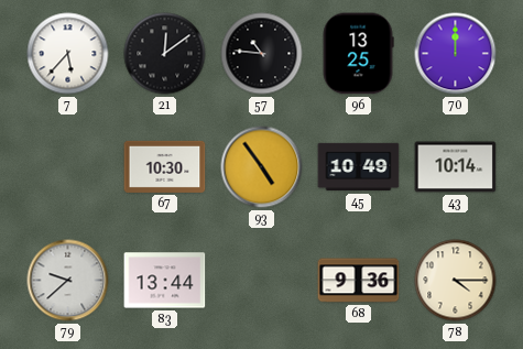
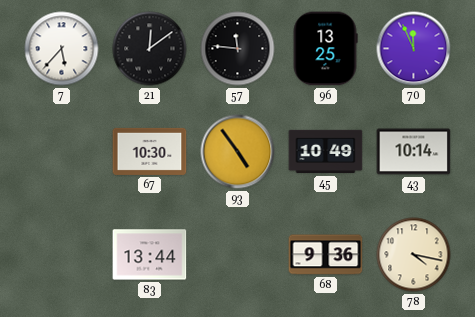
57: 10:46 -> 11:46 (238, 49)
70: 12:00 -> 11:56 (414, 49)
79: 9:38 -> none (68, 281)
78: 4:15 -> 4:17 (414, 255)
